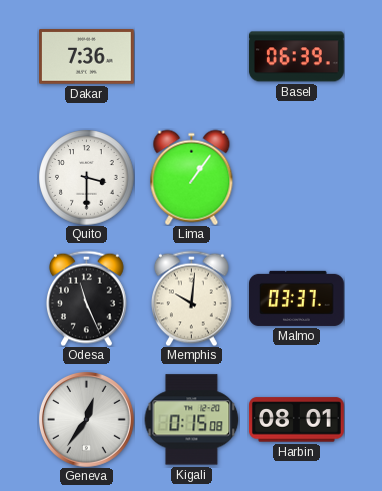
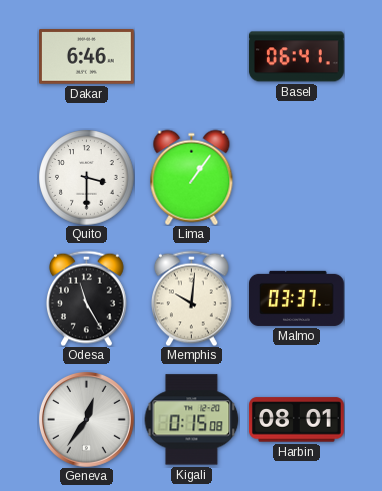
Dakar: 7:36 -> 6:46 (87, 57)
Basel: 06:39 -> 06:41 (297, 57)
Odesa: 11:26 -> 11:25 (86, 298)
